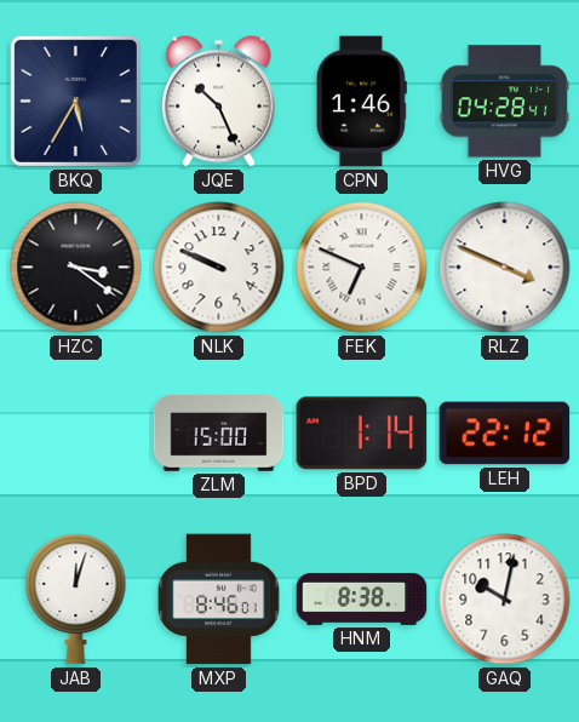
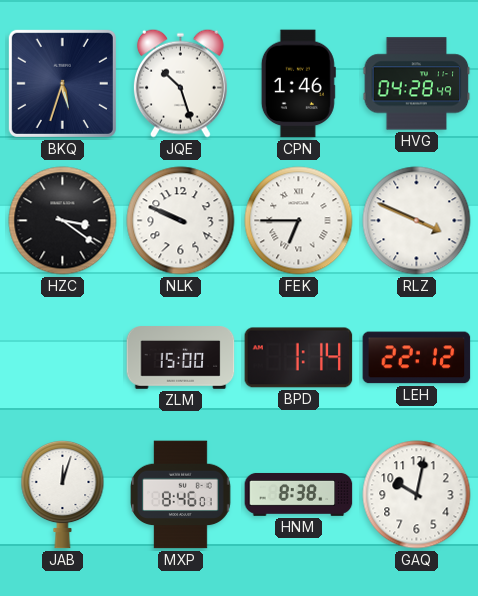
BKQ: 5:35 -> 5:33 (62, 83)
JQE: 10:26 -> 10:27 (180, 83)
HVG: 04:28:41 -> 04:28:49 (417, 84)
FEK: 6:49 -> 6:45 (299, 221)
